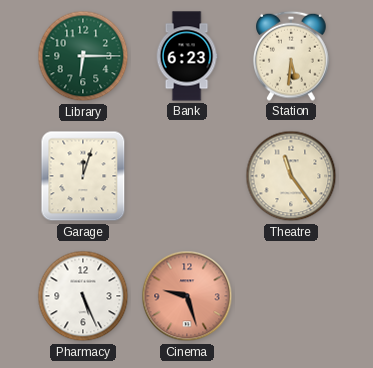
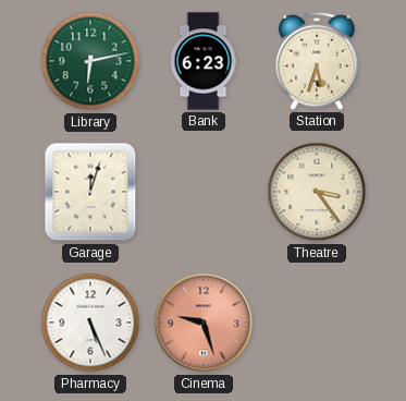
Library: 6:15 -> 6:13 (90, 61)
Station: 5:31 -> 5:33 (318, 61)
Theatre: 11:24 -> 3:24 (317, 192)
